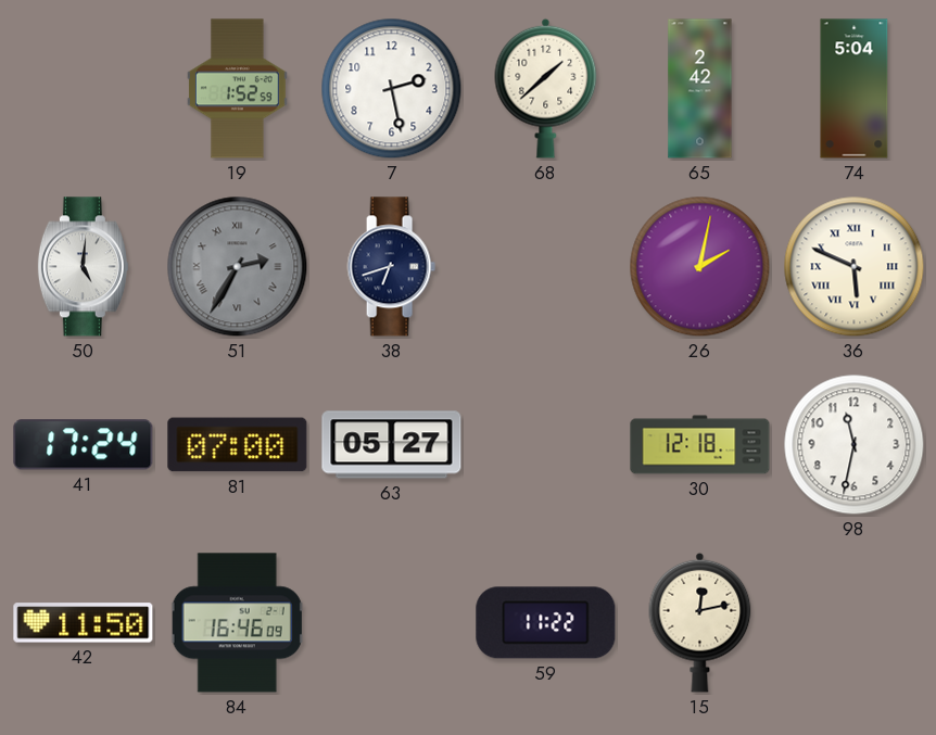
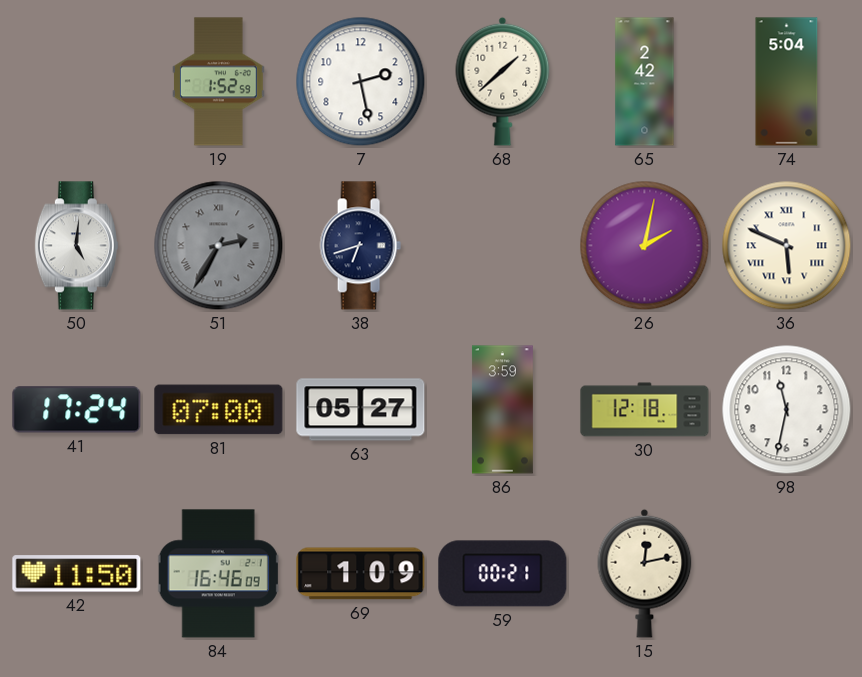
86: none -> 3:59 (502, 410)
69: none -> 1:09 (361, 574)
59: 11:22 -> 00:21 (503, 574)
